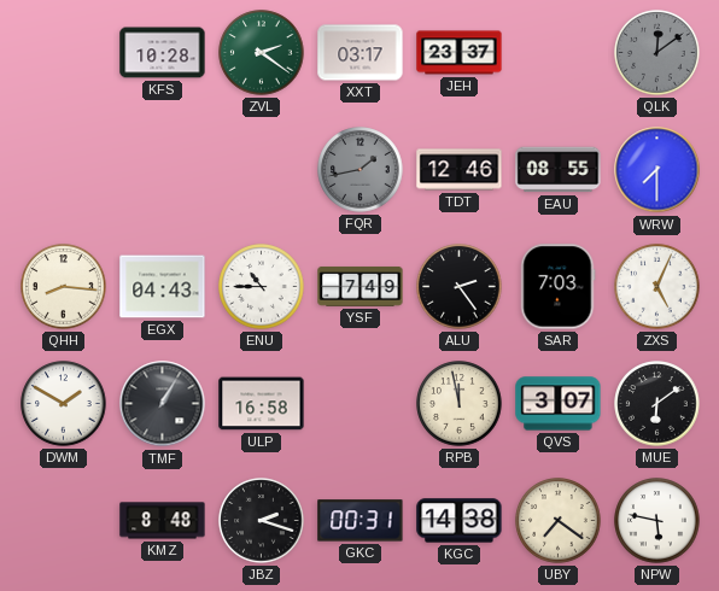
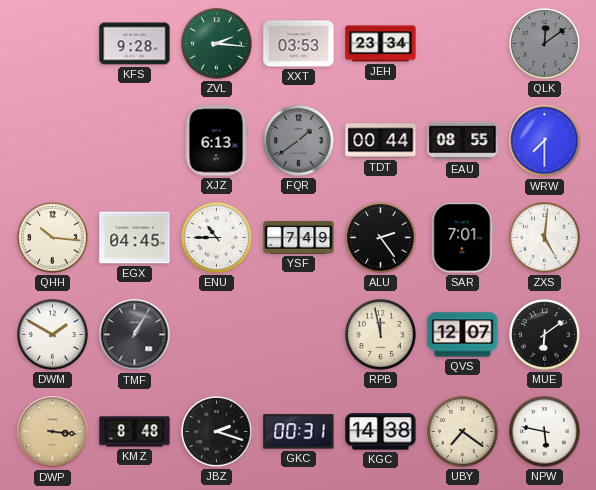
KFS: 10:28 -> 9:28 (135, 44)
ZVL: 2:21 -> 2:16 (217, 44)
XXT: 03:17 -> 03:53 (299, 44)
JEH: 23:37 -> 23:34 (381, 44)
XJZ: none -> 6:13 (216, 141)
FQR: 1:43 -> 1:39 (299, 141)
TDT: 12:46 -> 00:44 (381, 141)
QHH: 8:16 -> 10:16 (53, 238)
EGX: 04:43 -> 04:45 (135, 238)
SAR: 7:03 -> 7:01 (463, 238)
ZXS: 5:04 -> 5:01 (545, 238)
ULP: 16:58 -> none (262, 404)
QVS: 3:07 -> 12:07 (463, 335)
DWP: none -> 3:16 (53, 432)
